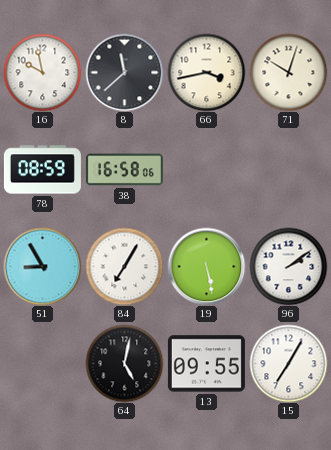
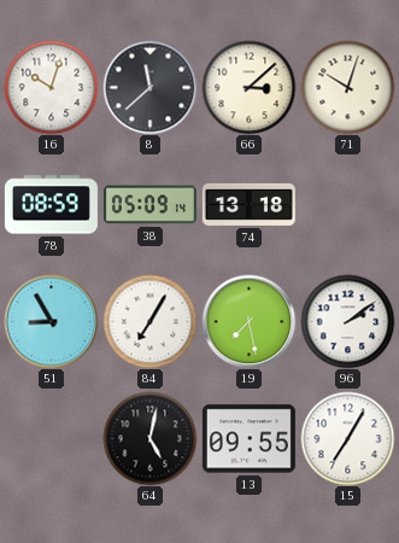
16: 9:58 -> 10:03 (51, 87)
66: 3:43 -> 3:08 (248, 87)
38: 16:58 -> 05:09 (149, 205)
74: none -> 13:18 (248, 204)
19: 5:28 -> 7:28 (248, 321)
